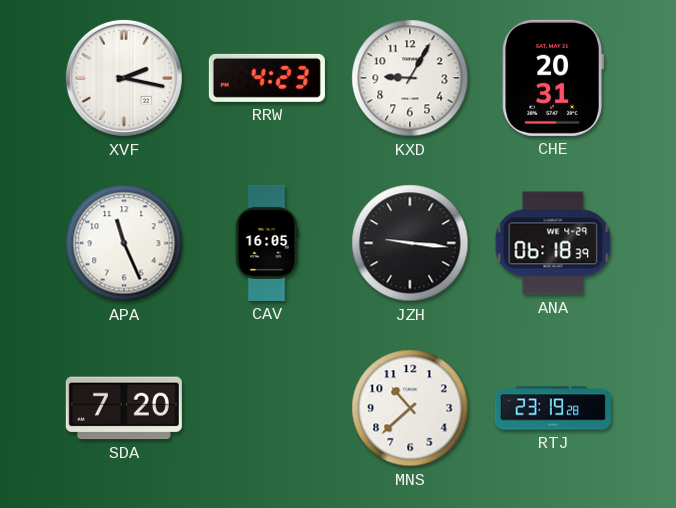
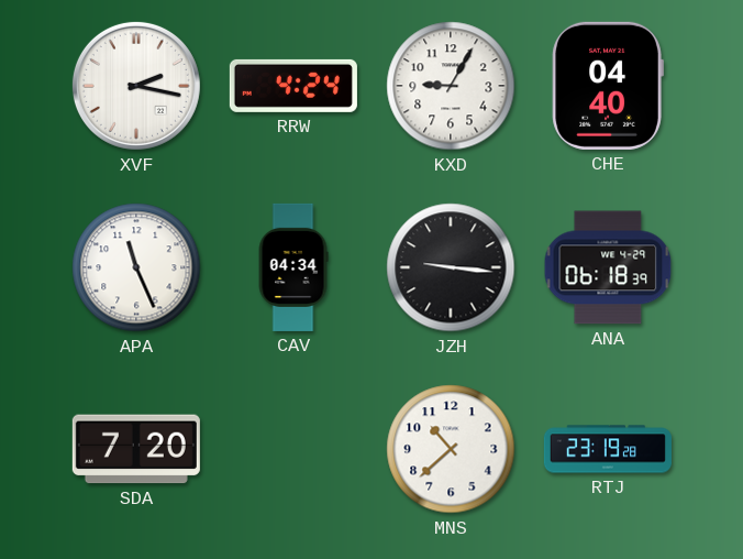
RRW: 4:23 -> 4:24 (293, 86)
CHE: 20:31 -> 04:40 (608, 86)
CAV: 16:05 -> 04:34 (293, 267)
